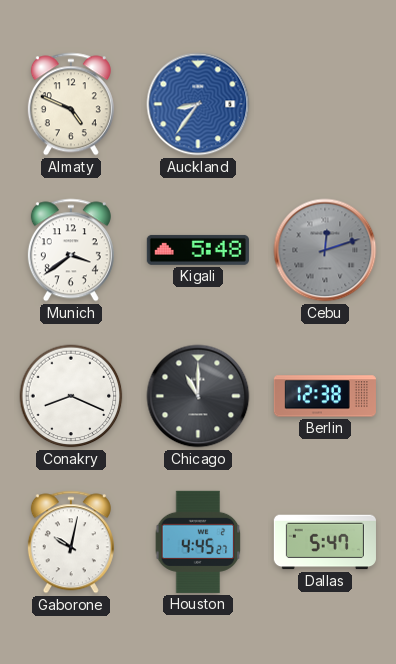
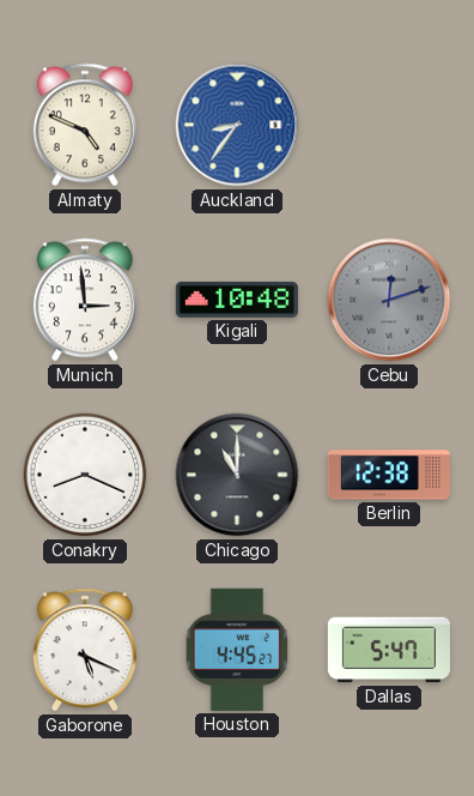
Munich: 3:39 -> 2:59 (85, 300)
Kigali: 5:48 -> 10:48 (237, 300)
Gaborone: 10:02 -> 5:19 (85, 650)
